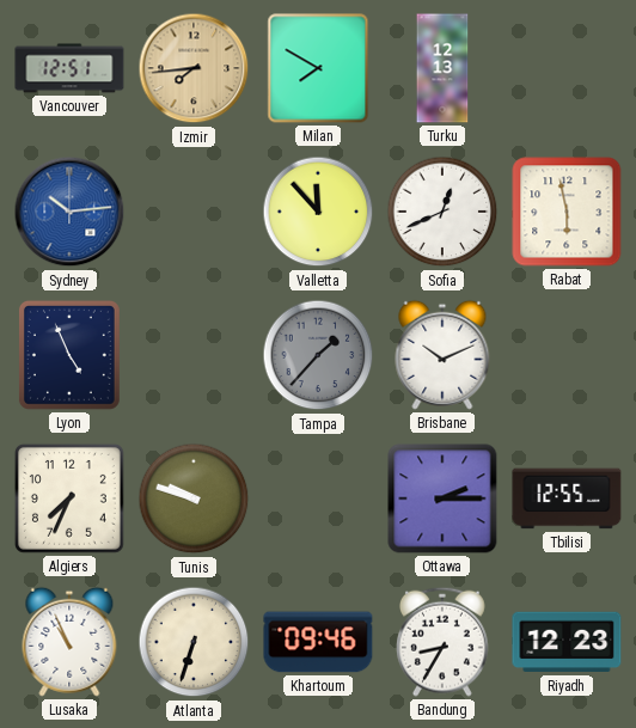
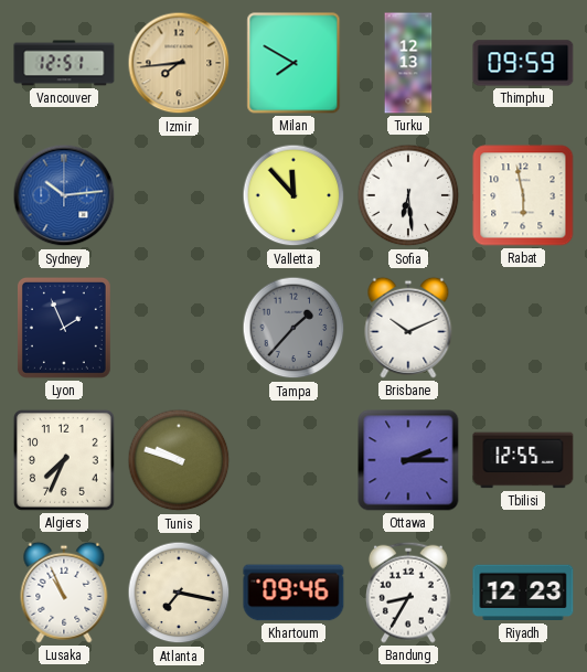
Thimphu: none -> 09:59 (523, 63)
Sofia: 12:41 -> 6:29 (408, 195)
Lyon: 4:56 -> 1:56 (64, 328)
Atlanta: 6:33 -> 7:17 (179, 593)
